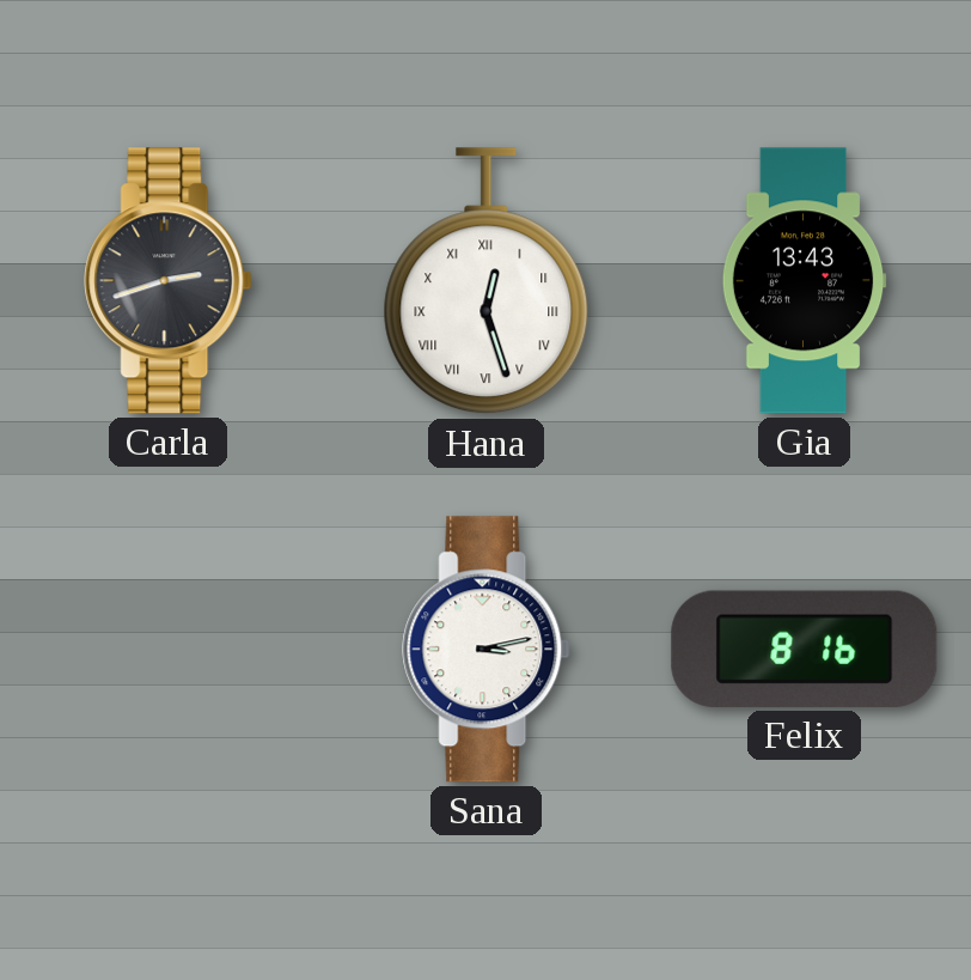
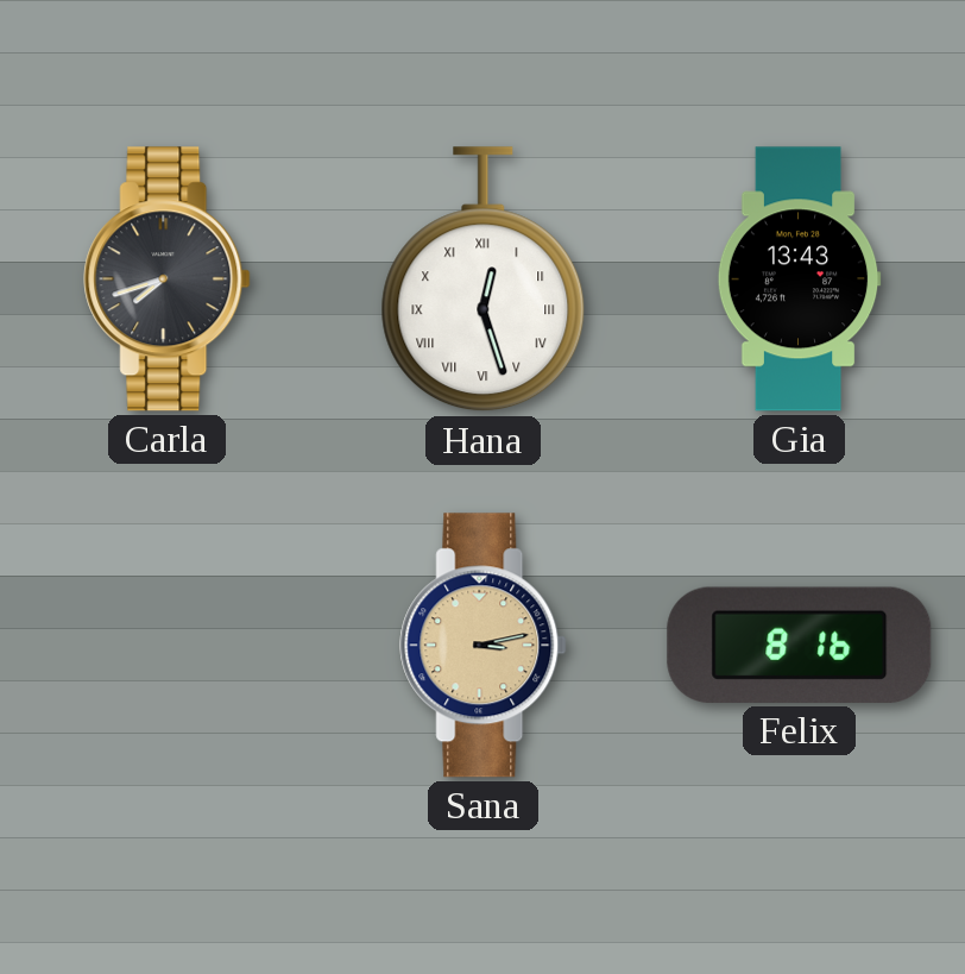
Carla: 2:42 -> 7:42 (168, 279)
Sana dial: white -> champagne (484, 646)
